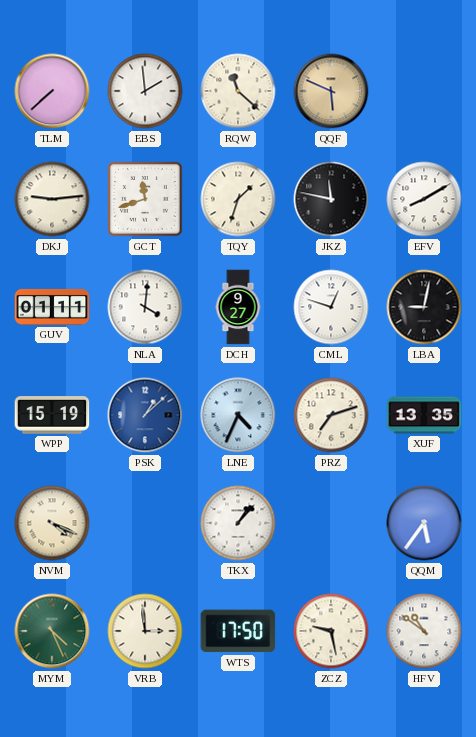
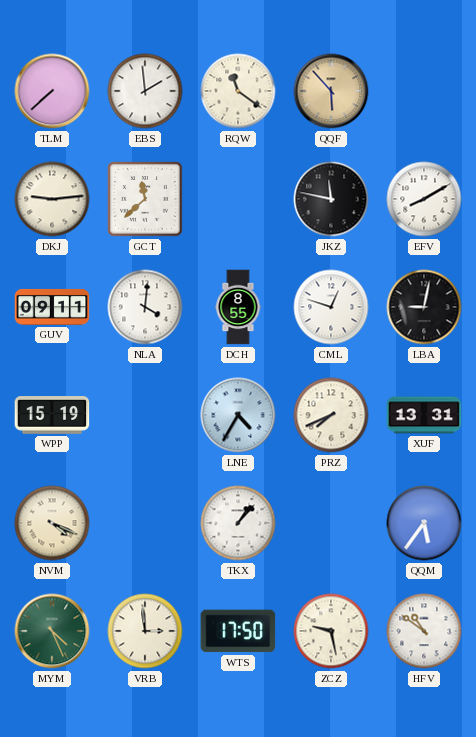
RQW: 11:22 -> 11:21 (238, 91)
QQF: 5:49 -> 5:53 (331, 91)
GCT: 11:42 -> 11:38 (146, 200)
TQY: 1:33 -> none (238, 199)
GUV: 01:11 -> 09:11 (52, 307)
DCH: 9:27 -> 8:55 (238, 307)
PSK: 1:08 -> none (145, 415)
LNE: 4:34 -> 4:35 (238, 415)
PRZ: 7:12 -> 7:41 (331, 415)
XUF: 13:35 -> 13:31 (424, 415)
